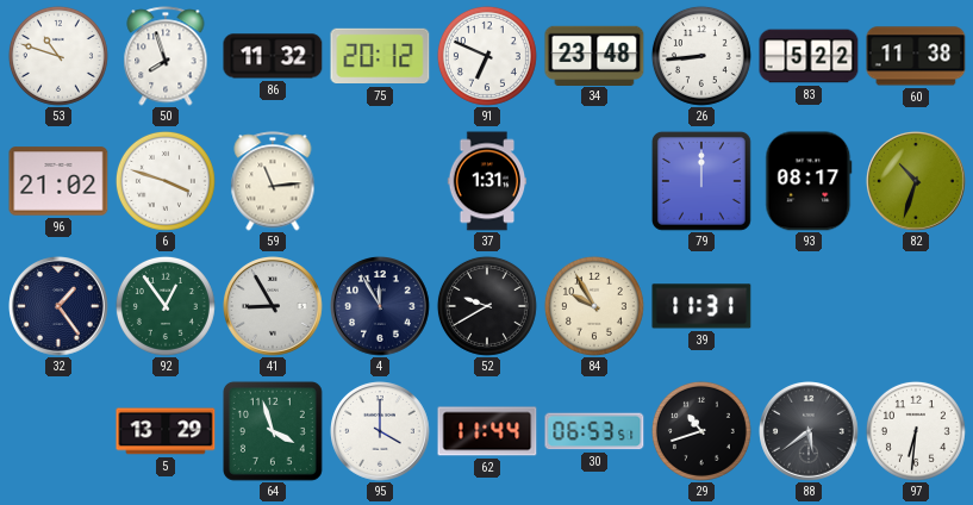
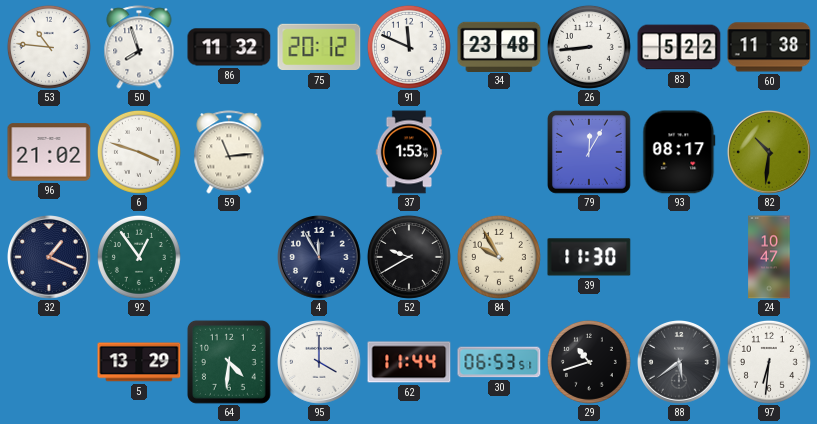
53: 10:48 -> 10:46 (49, 47)
91: 6:49 -> 11:49 (409, 47)
37: 1:31 -> 1:53 (409, 152)
79: 12:00 -> 12:05 (589, 152)
82: 10:33 -> 10:31 (770, 153)
32: 1:24 -> 1:19 (50, 258)
41: 8:55 -> none (274, 307)
39: 11:31 -> 11:30 (589, 257)
24: none -> 10:47 (769, 257)
64: 3:57 -> 4:31 (229, 362)
